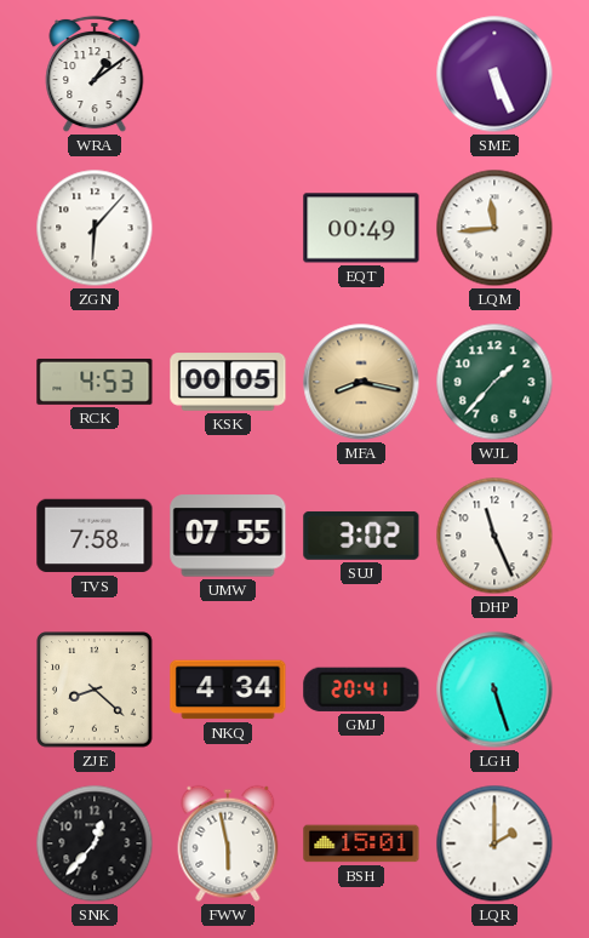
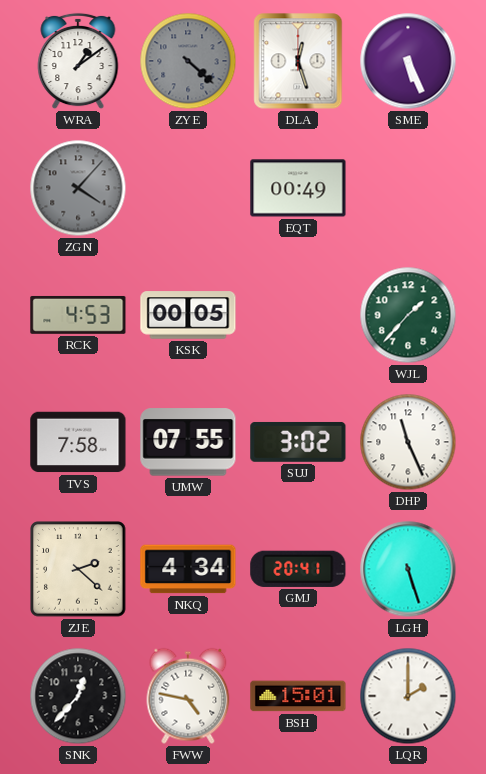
ZYE: none -> 4:22 (188, 61)
DLA: none -> 12:27 (298, 61)
ZGN: 6:07 -> 4:07 (78, 188)
ZGN dial: white -> grey (78, 188)
LQM: 11:44 -> none (494, 228)
MFA: 8:17 -> none (361, 382)
ZJE: 8:22 -> 2:22 (78, 569)
FWW: 5:58 -> 4:47 (188, 696)
